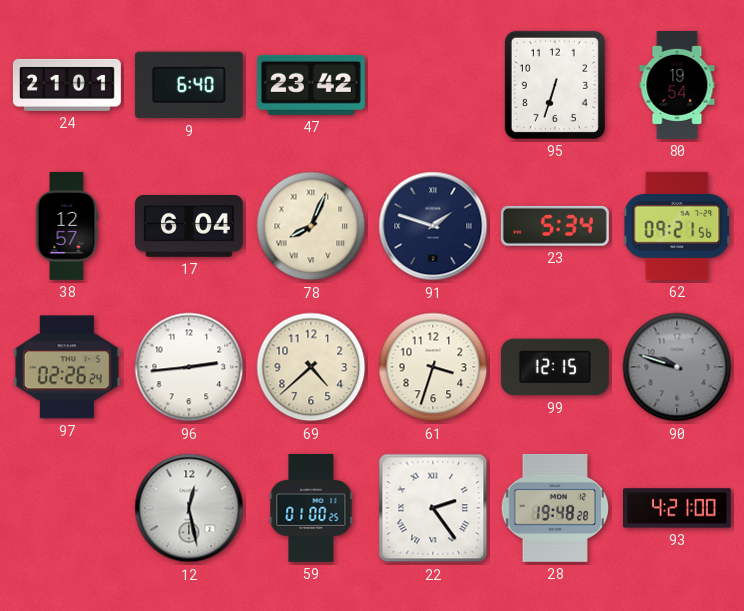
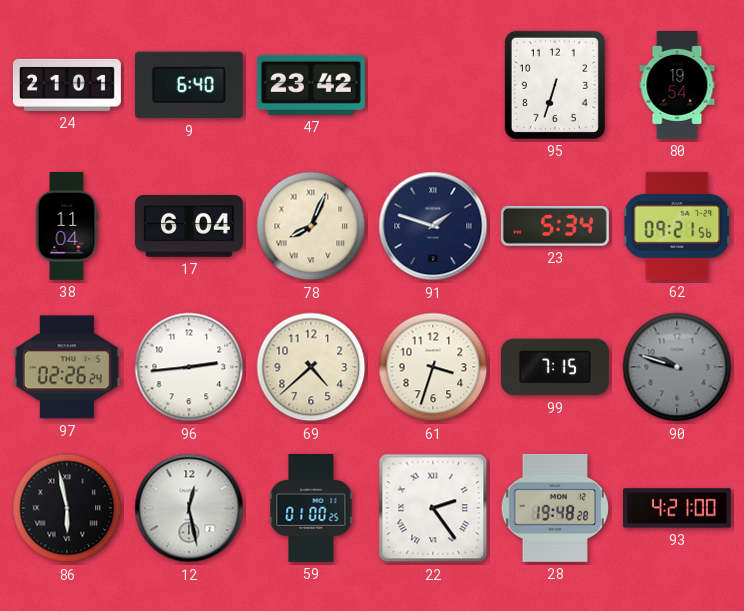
38: 12:57 -> 11:04 (67, 226)
99: 12:15 -> 7:15 (555, 367)
86: none -> 5:58 (67, 508)
